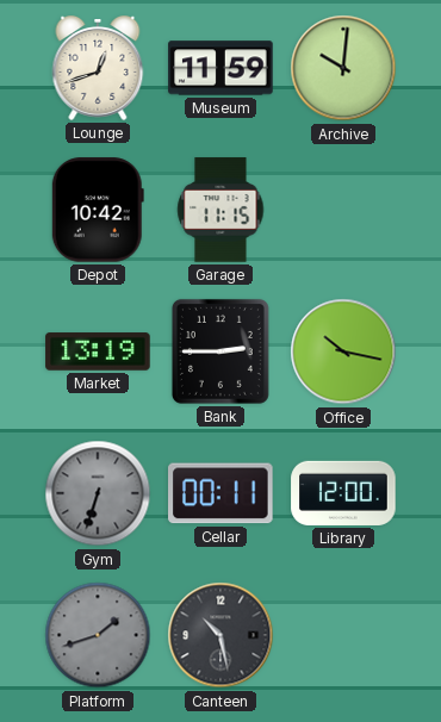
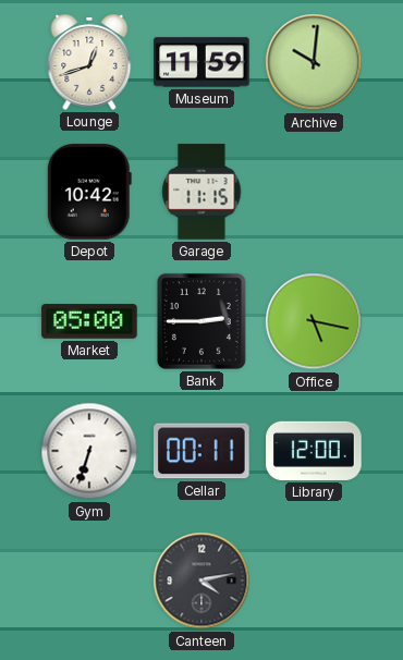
Market: 13:19 -> 05:00 (89, 321)
Office: 10:17 -> 5:17 (314, 321)
Gym dial: grey -> white (89, 451)
Platform: 1:42 -> none (98, 635)
Canteen: 10:28 -> 4:13 (201, 580)
